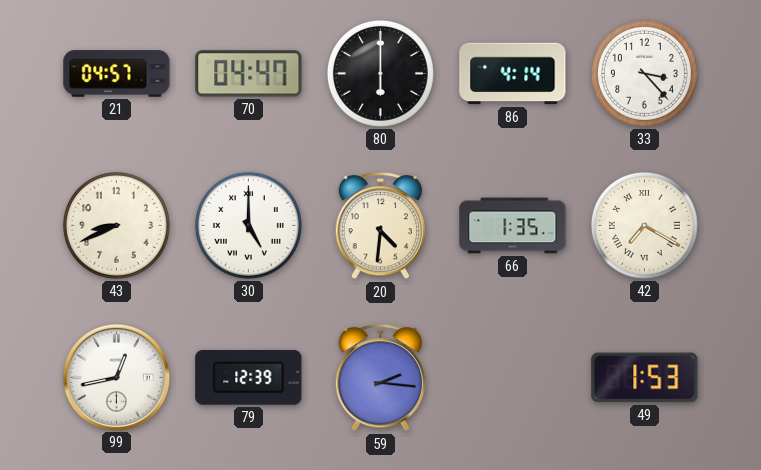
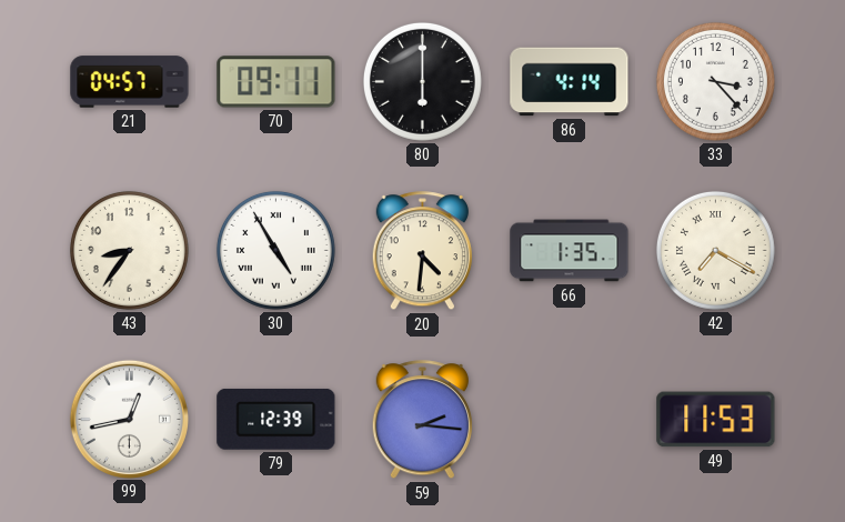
70: 04:47 -> 09:11 (276, 82)
43: 8:41 -> 8:36 (129, 250)
30: 5:00 -> 4:55 (275, 250)
49: 1:53 -> 11:53 (716, 420)
